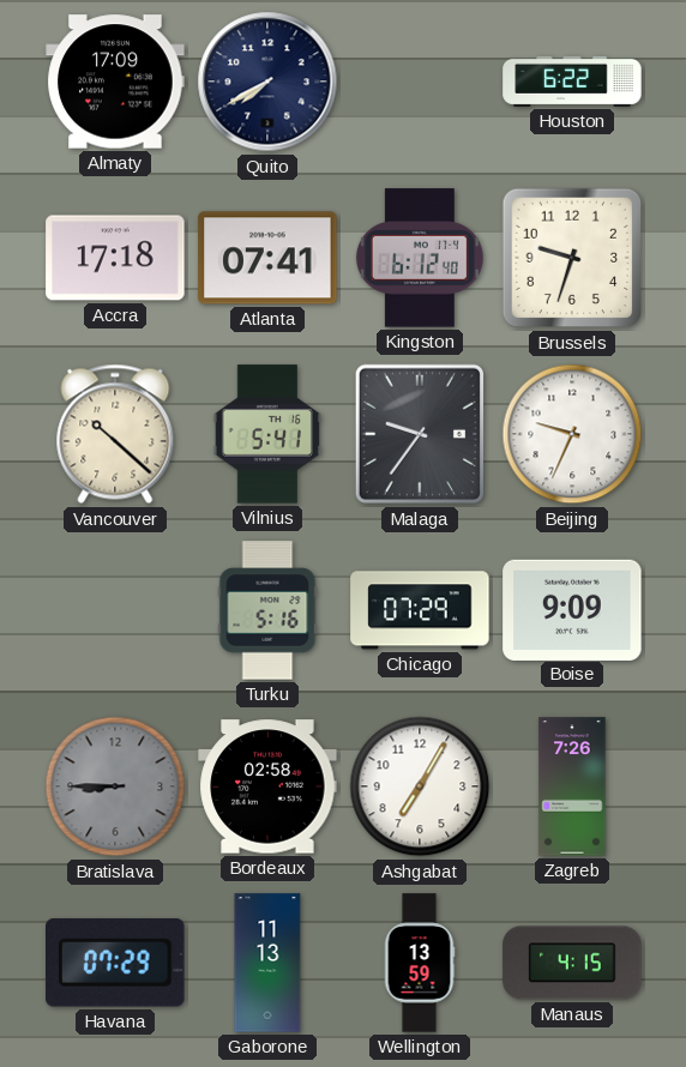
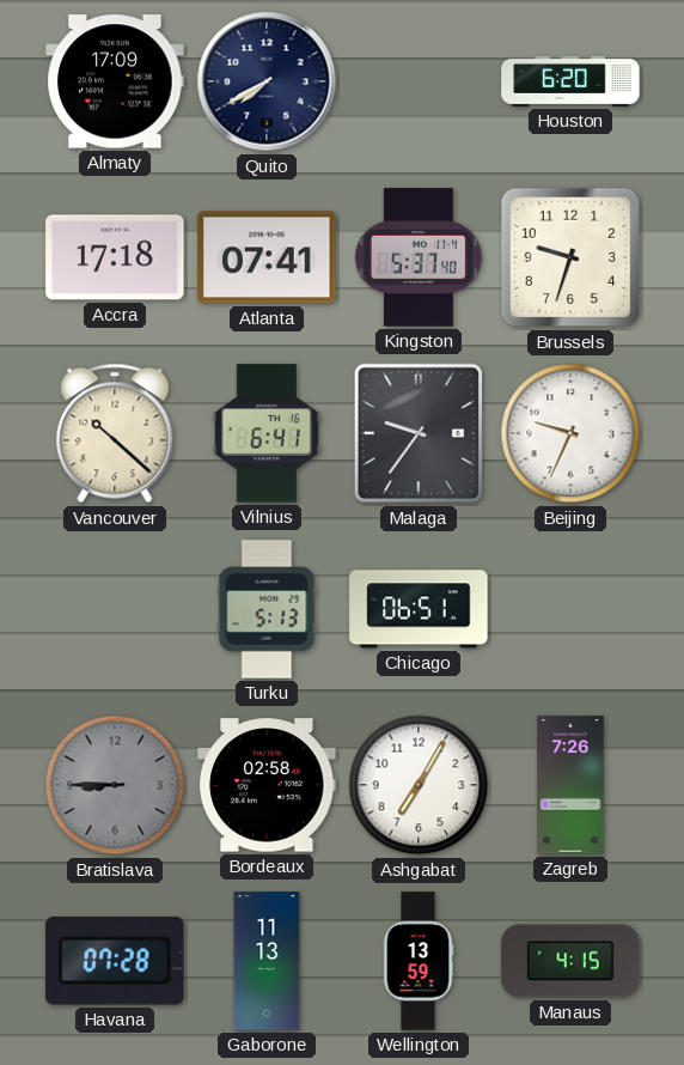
Houston: 6:22 -> 6:20 (570, 81)
Kingston: 6:12 -> 5:37 (419, 257)
Vilnius: 5:41 -> 6:41 (267, 433)
Turku: 5:16 -> 5:13 (267, 609)
Chicago: 07:29 -> 06:51 (419, 609)
Boise: 9:09 -> none (572, 609)
Havana: 07:29 -> 07:28 (116, 962)
